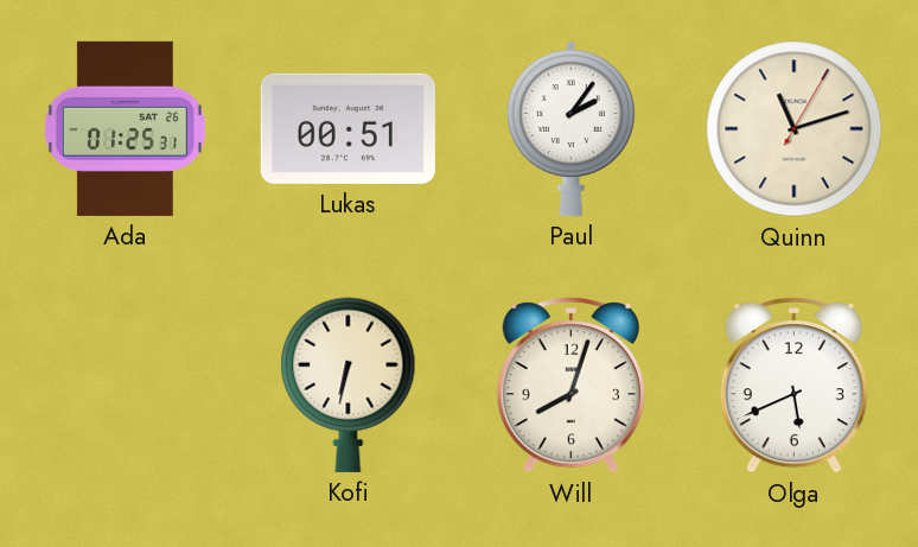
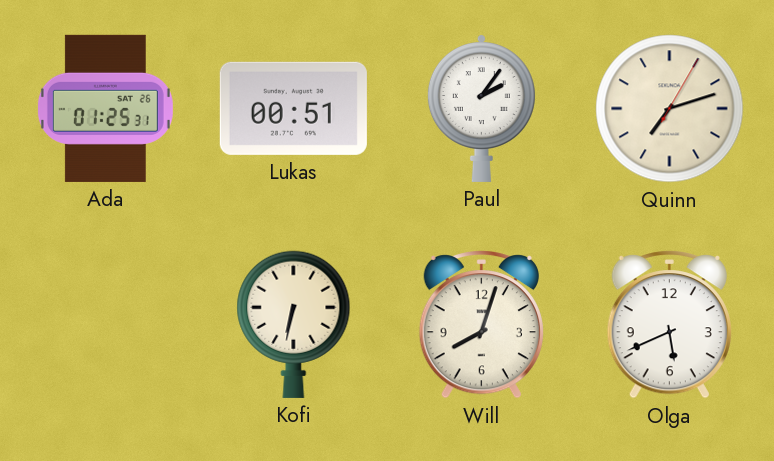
Quinn: 11:12 -> 7:12 (670, 109)
